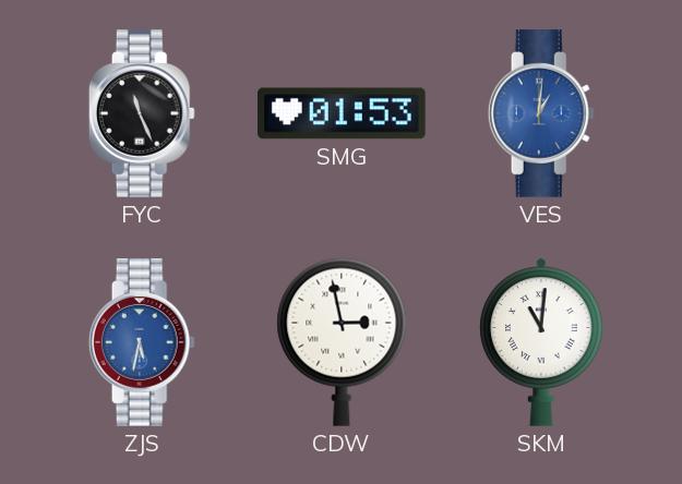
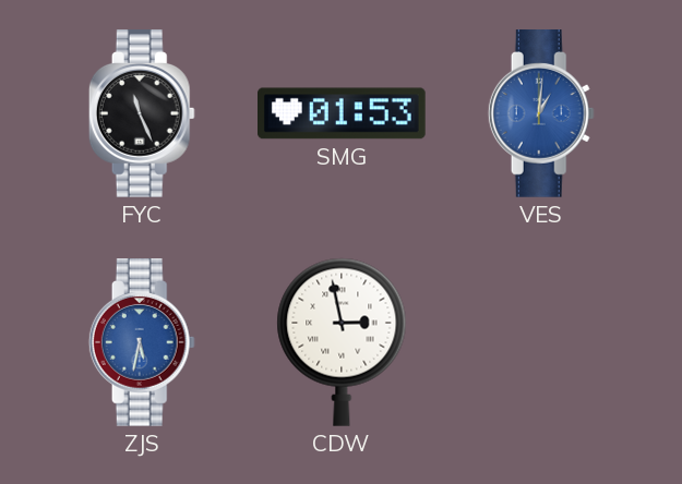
SKM: 11:01 -> none (541, 342)
